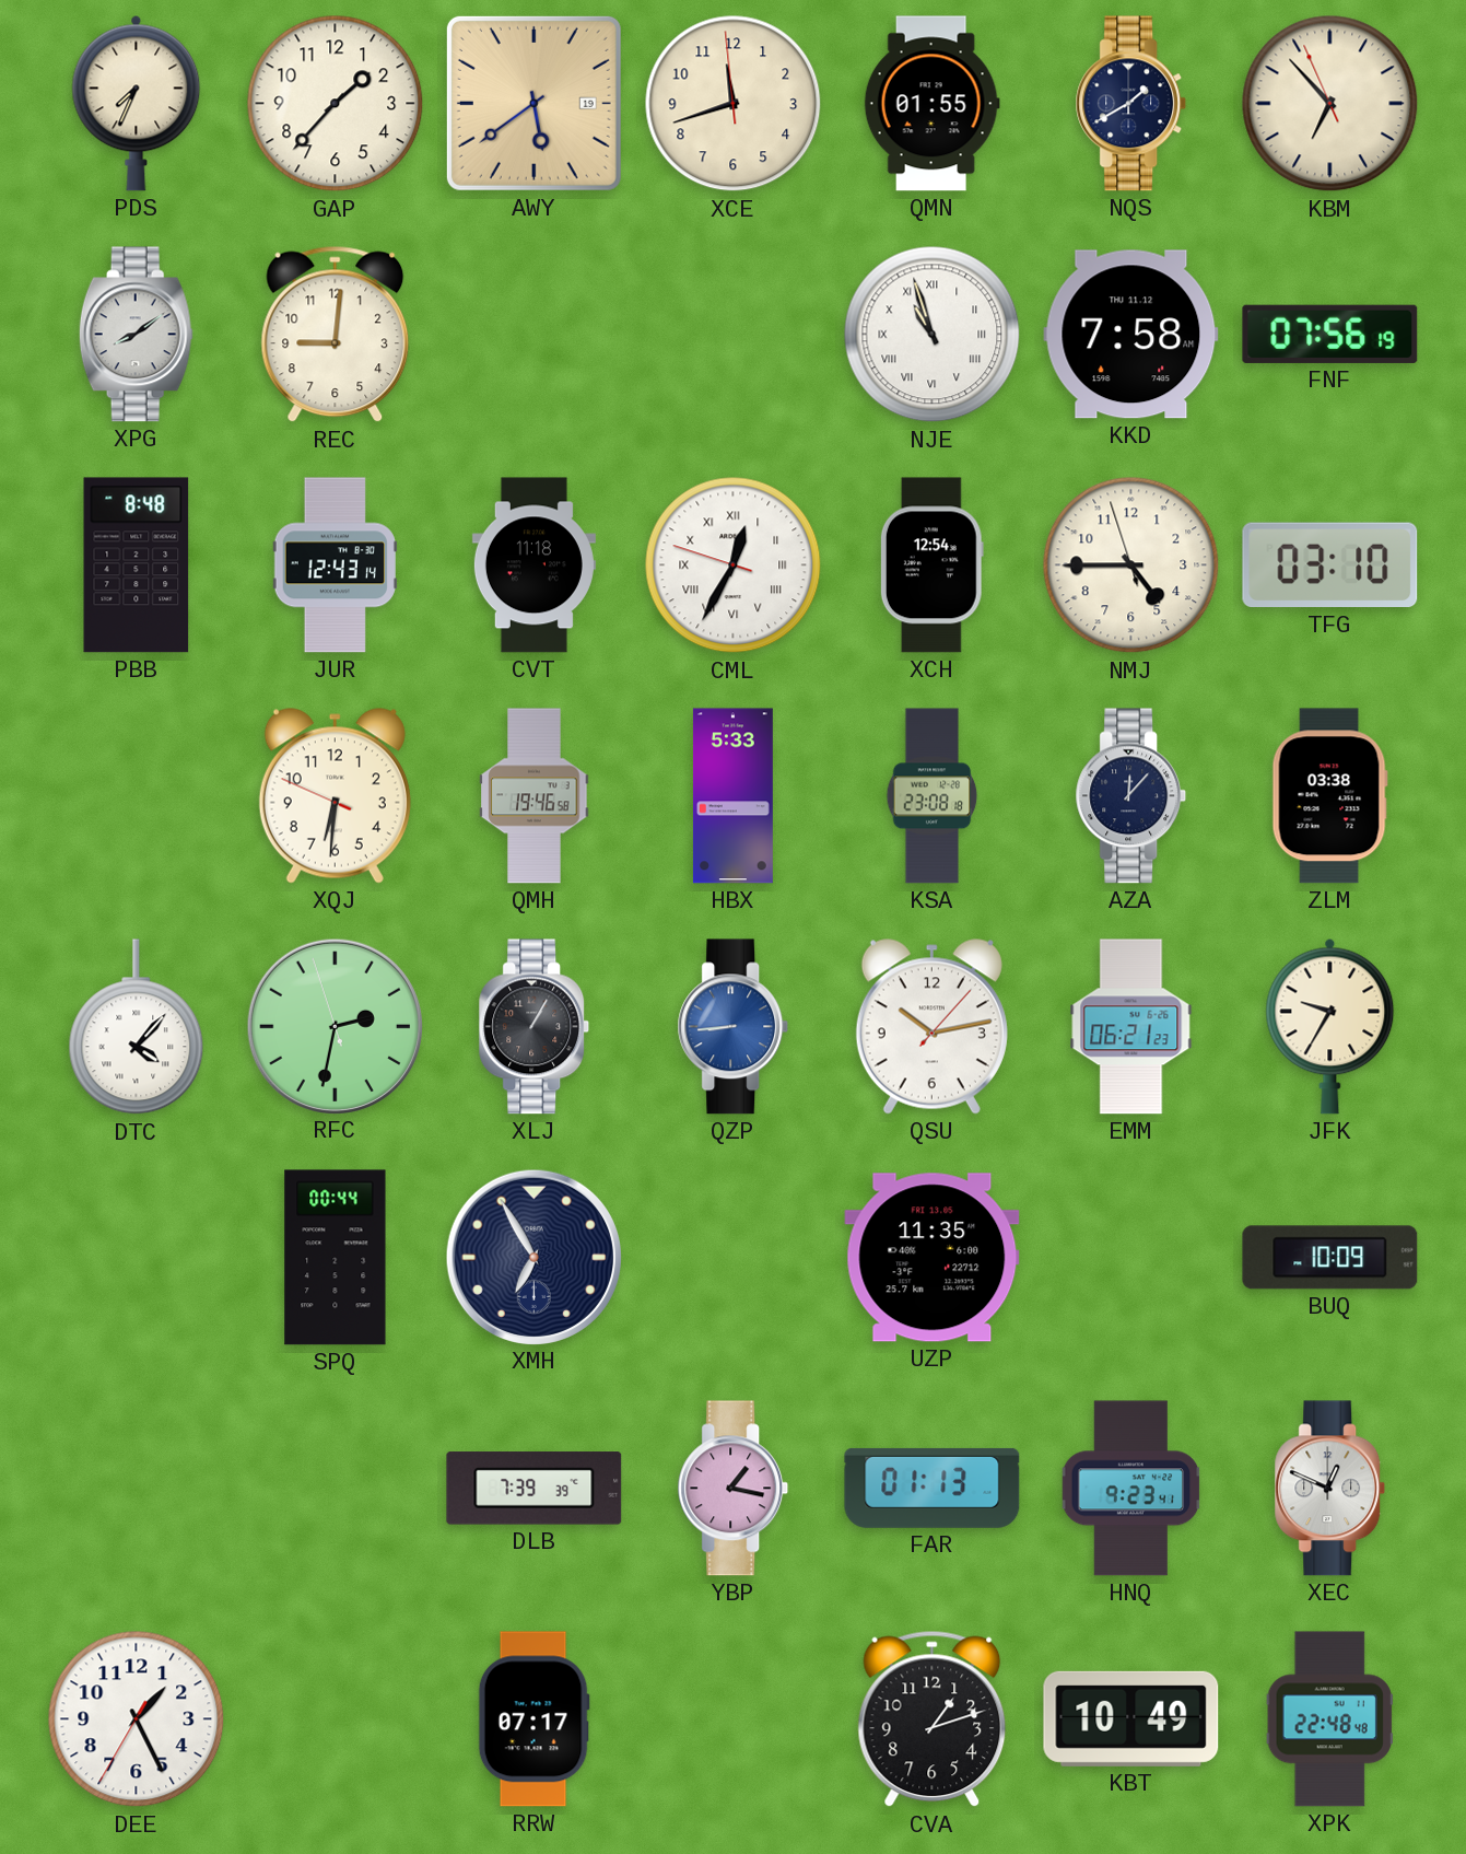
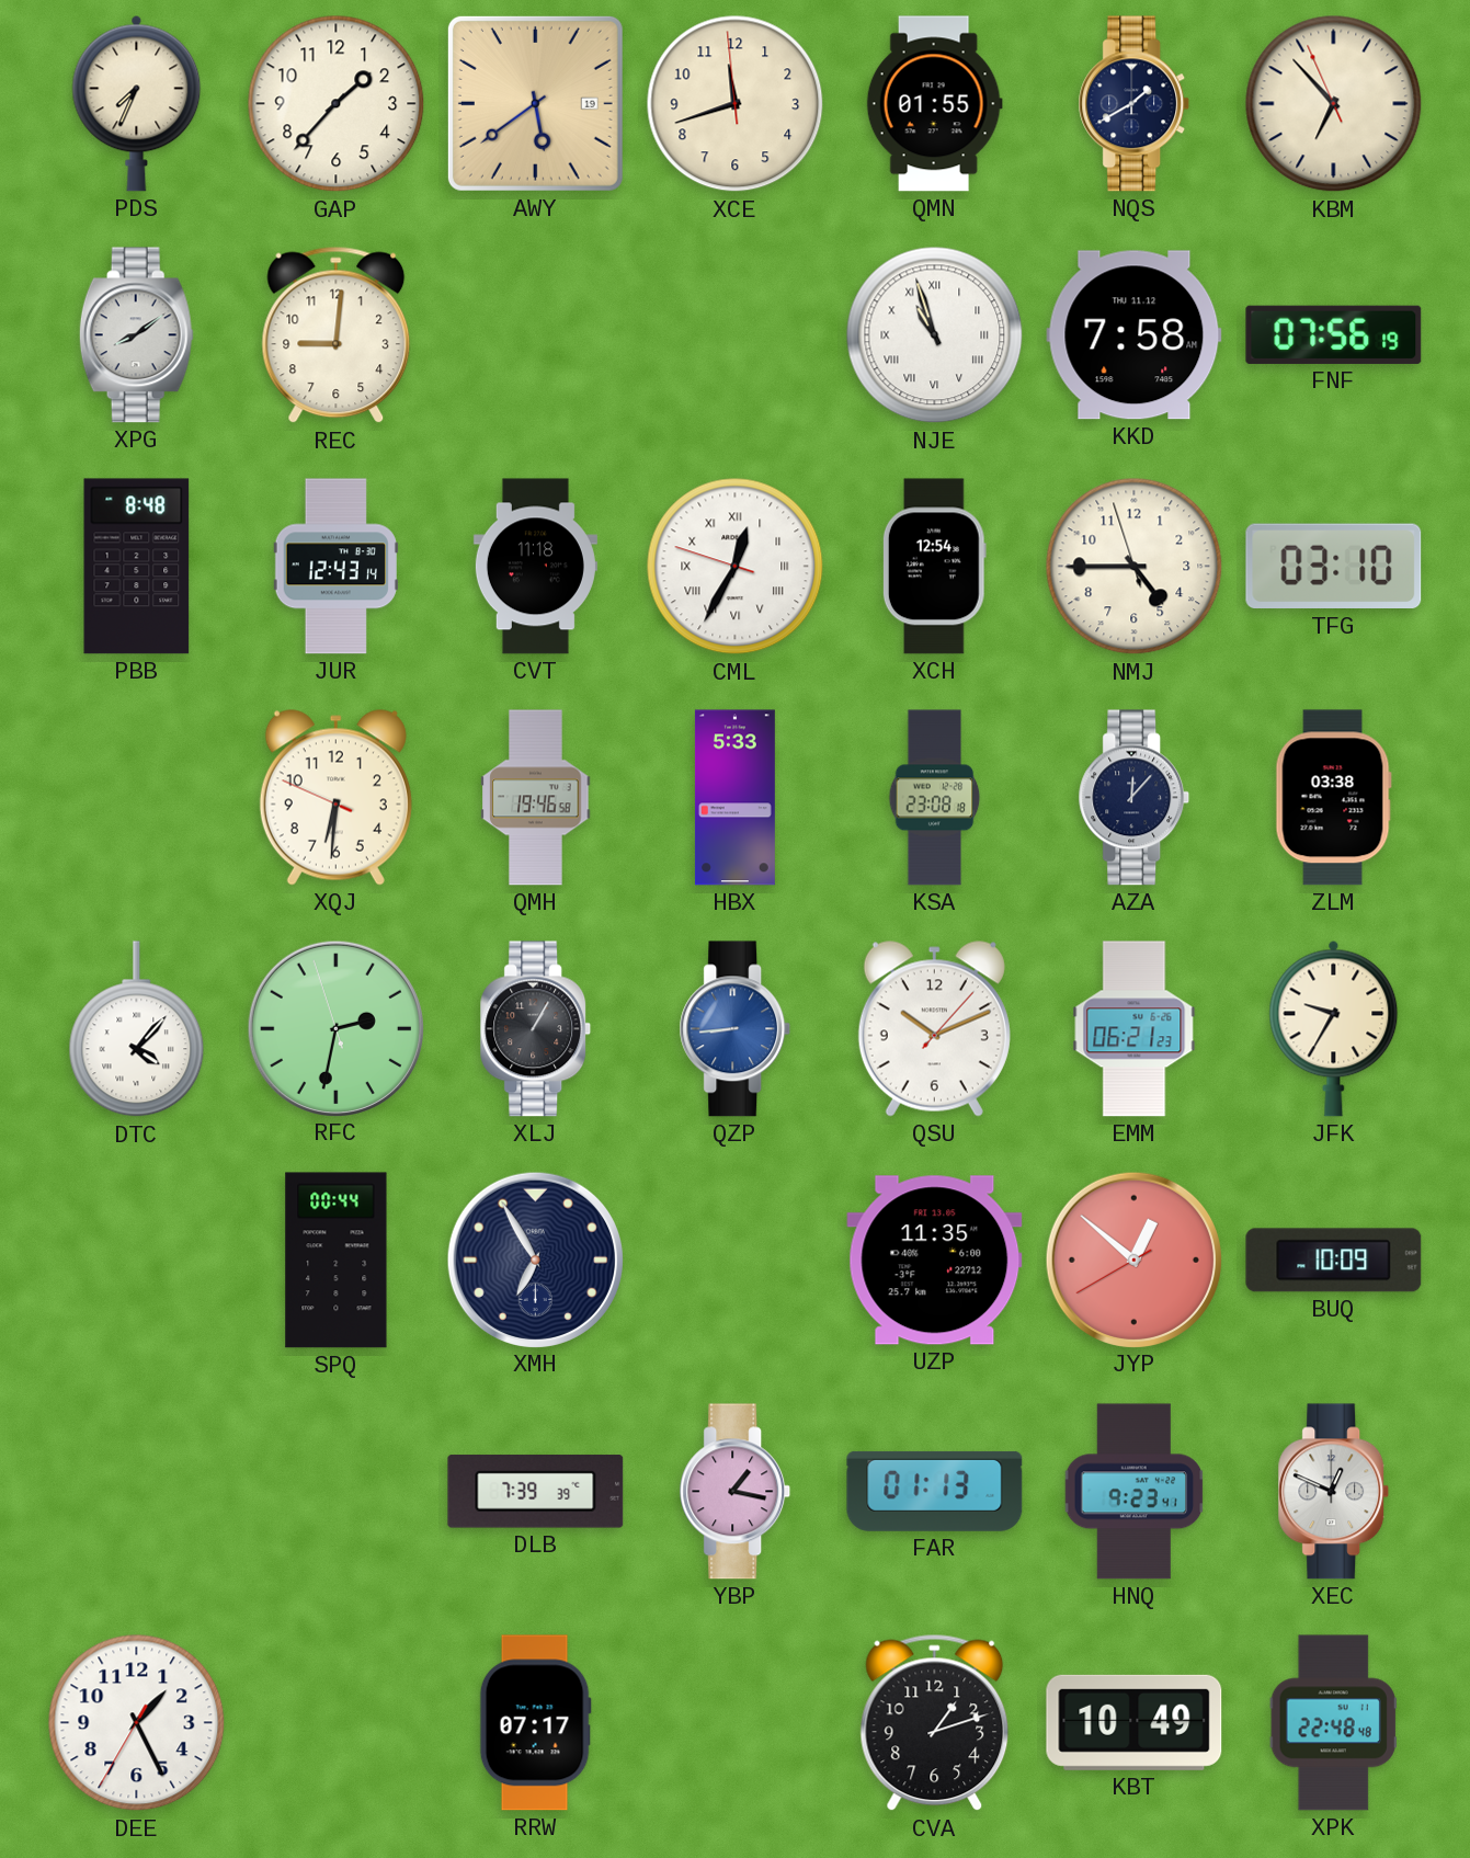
QSU: 10:13 -> 10:11 (934, 1029)
JYP: none -> 12:51 (1133, 1259)
